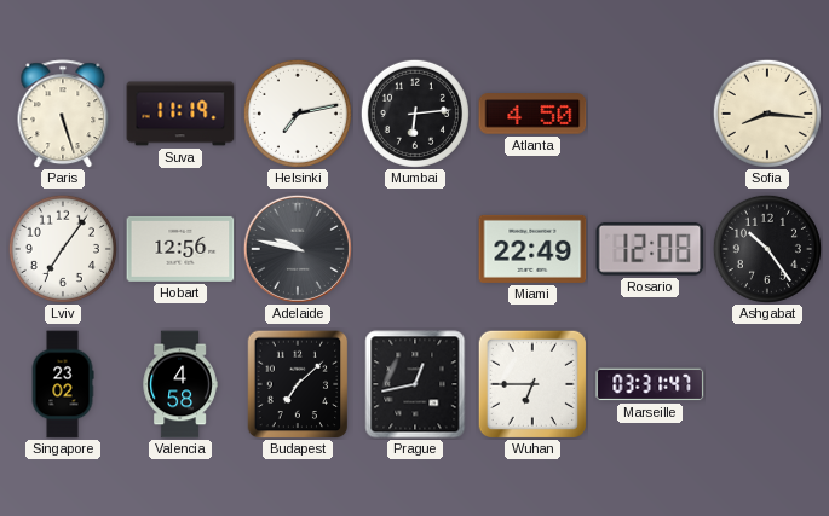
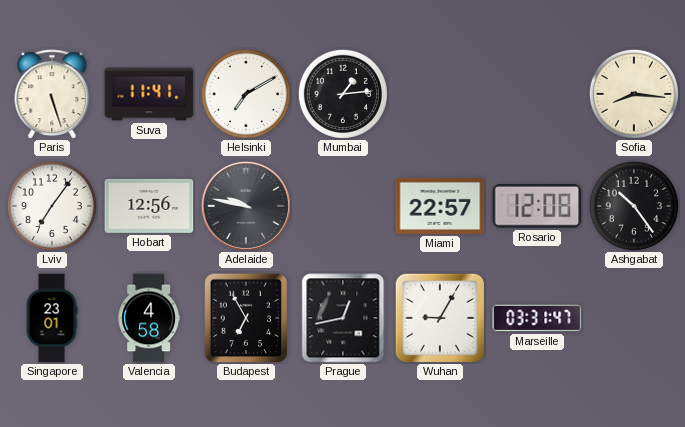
Suva: 11:19 -> 11:41 (149, 94)
Helsinki: 7:13 -> 7:10 (246, 94)
Mumbai: 6:14 -> 1:14 (343, 94)
Atlanta: 4:50 -> none (532, 114)
Miami: 22:49 -> 22:57 (440, 206)
Singapore: 23:02 -> 23:01 (52, 318)
Budapest: 7:08 -> 6:55 (246, 318)
Wuhan: 6:45 -> 9:05 (439, 317)
